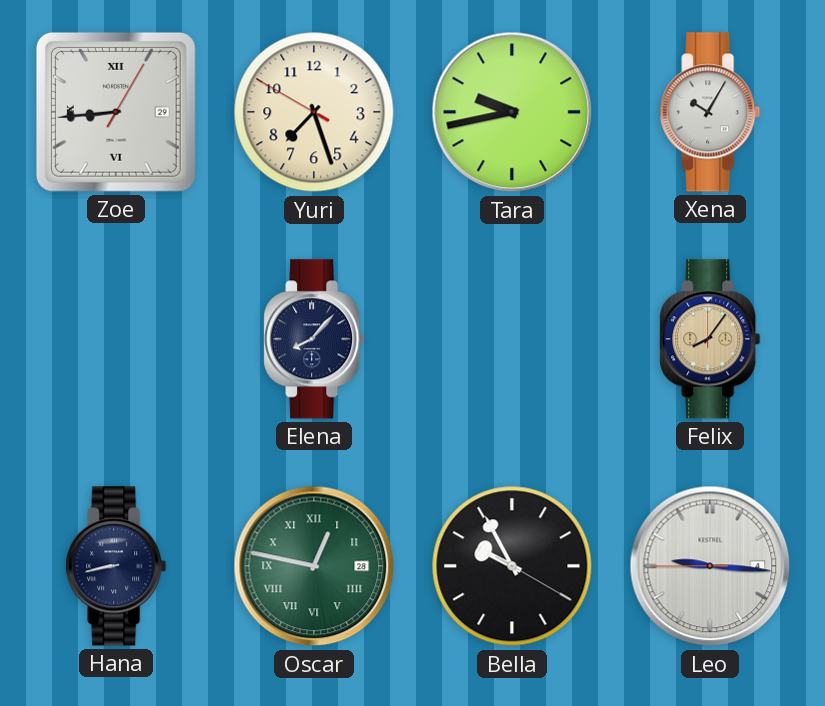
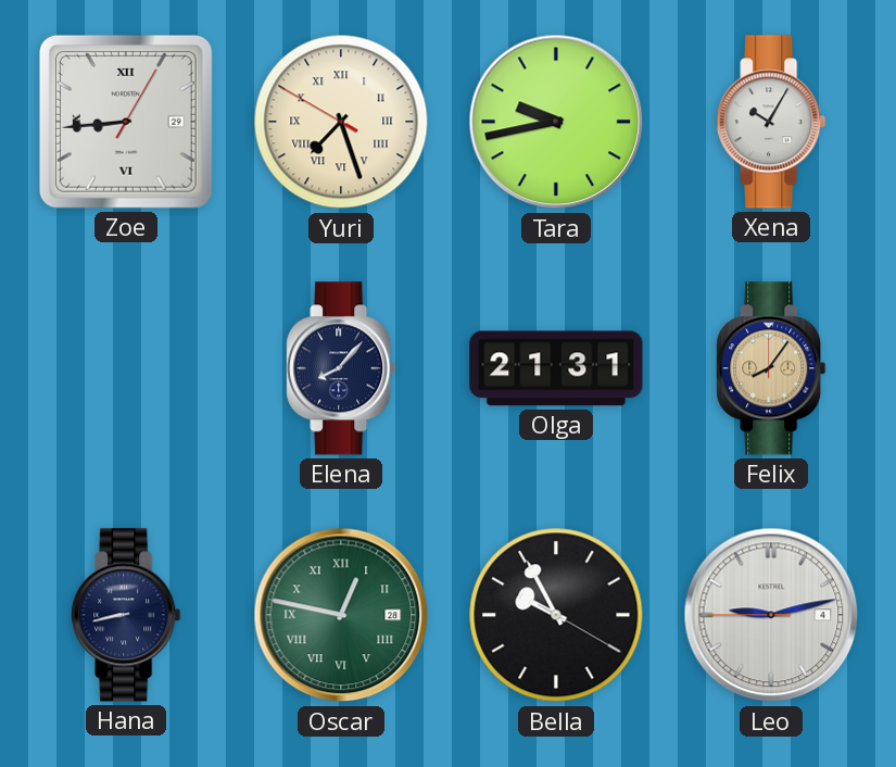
Yuri numerals: Arabic -> Roman (341, 122)
Olga: none -> 21:31 (556, 368)
Leo: 9:15 -> 9:12 (771, 615)
